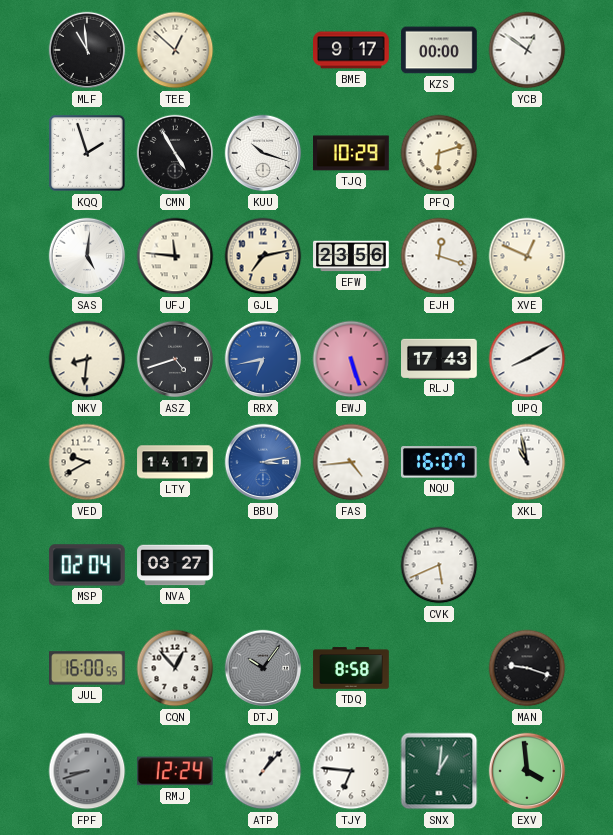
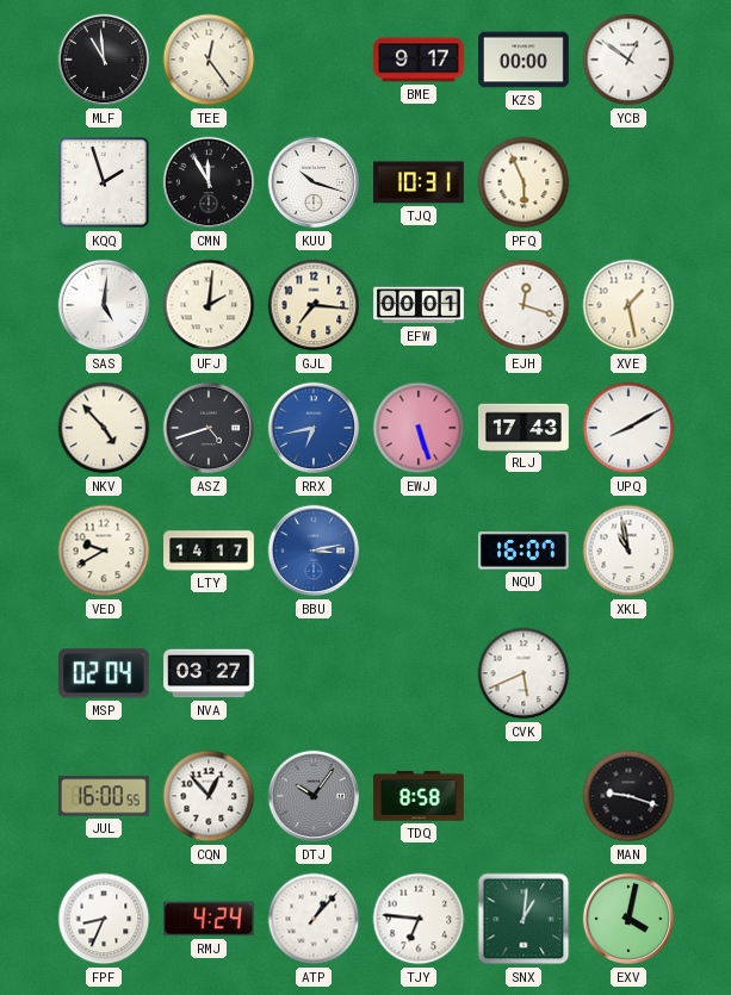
TEE: 12:52 -> 12:24 (209, 60)
CMN: 4:55 -> 11:55 (209, 182)
TJQ: 10:29 -> 10:31 (419, 182)
PFQ: 6:12 -> 5:56 (524, 182)
UFJ: 11:46 -> 2:01 (209, 305)
GJL: 7:13 -> 7:16 (314, 305)
EFW: 23:56 -> 00:01 (419, 305)
XVE: 12:49 -> 1:28 (628, 305)
NKV: 8:31 -> 4:53 (104, 428)
FAS: 4:44 -> none (351, 462)
FPF: 8:42 -> 8:34 (104, 919)
FPF dial: grey -> white (104, 919)
RMJ: 12:24 -> 4:24 (209, 919)
EXV: 3:59 -> 4:02 (628, 919)
